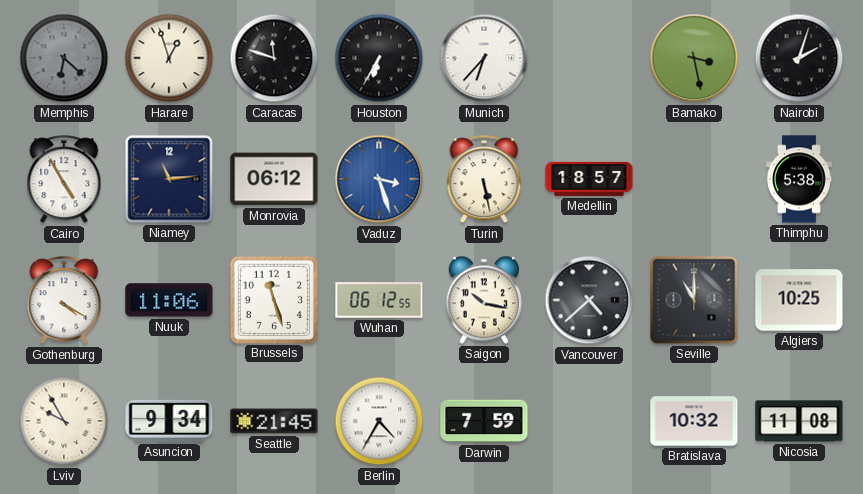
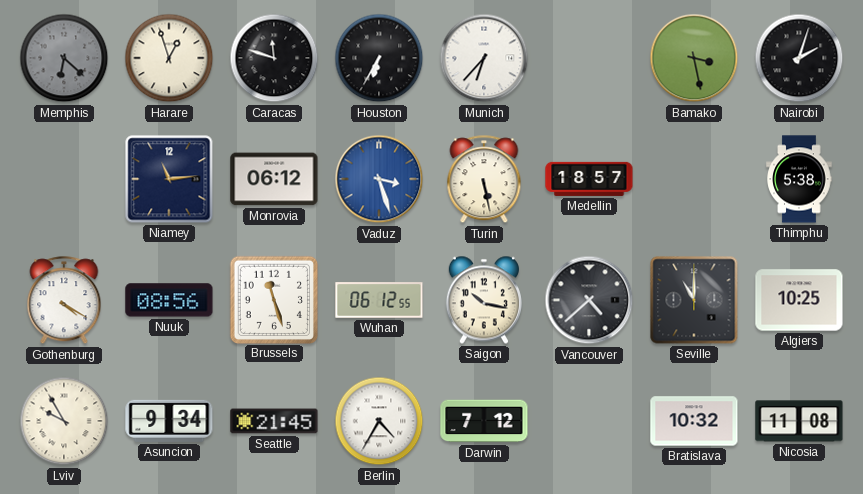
Cairo: 4:55 -> none (64, 180)
Nuuk: 11:06 -> 08:56 (169, 300)
Darwin: 7:59 -> 7:12 (484, 421)
